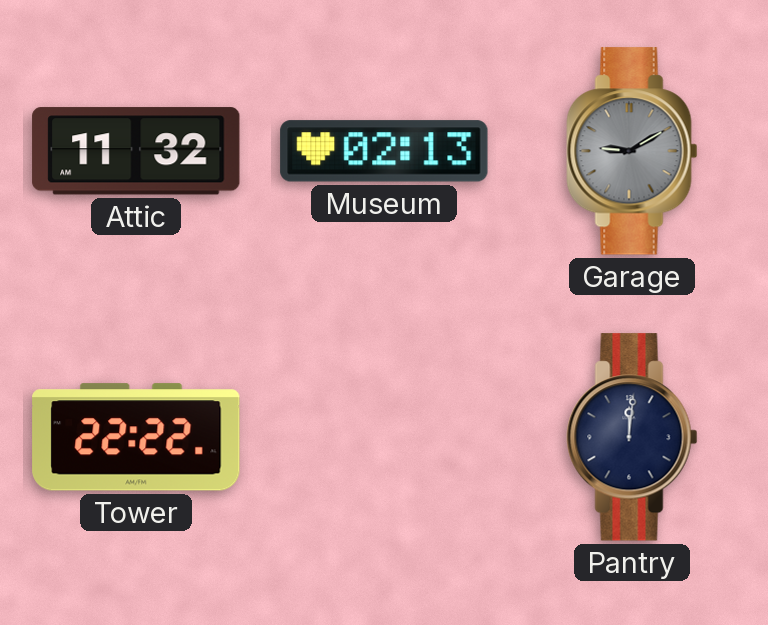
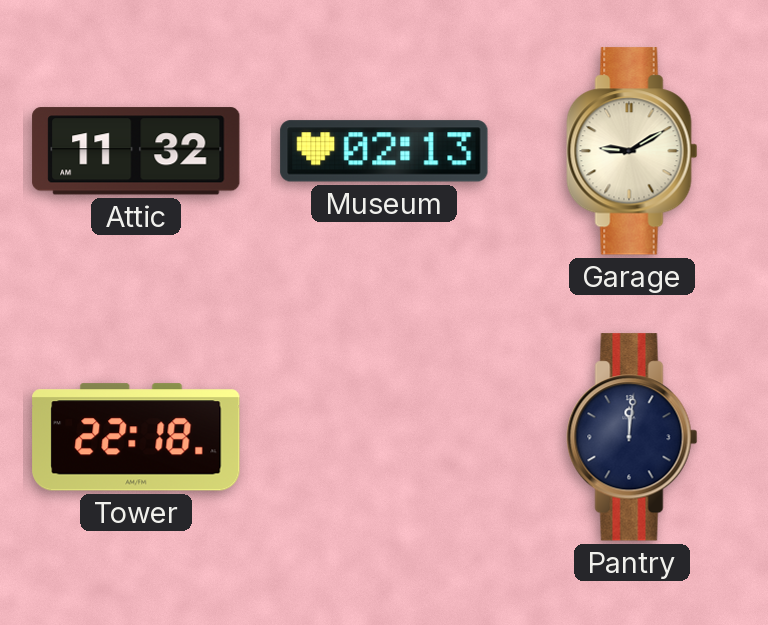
Garage dial: grey -> cream (632, 151)
Tower: 22:22 -> 22:18 (136, 437)
